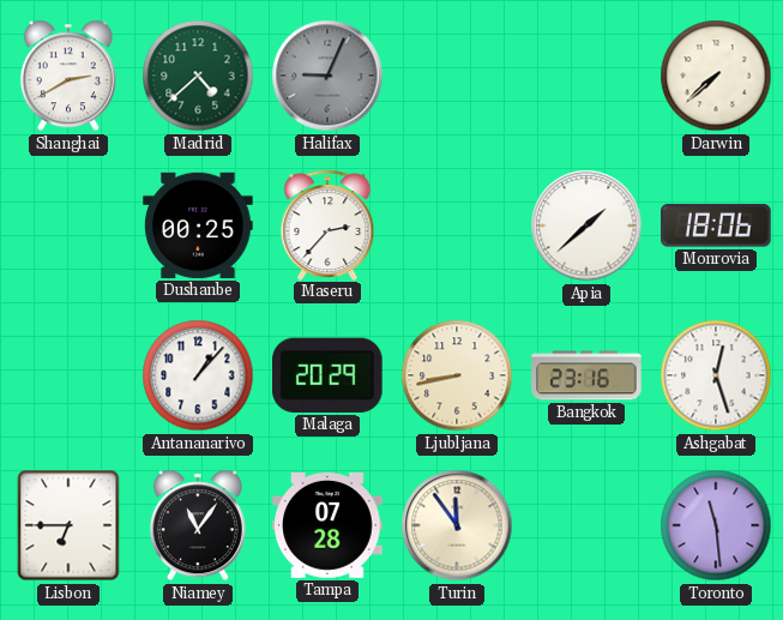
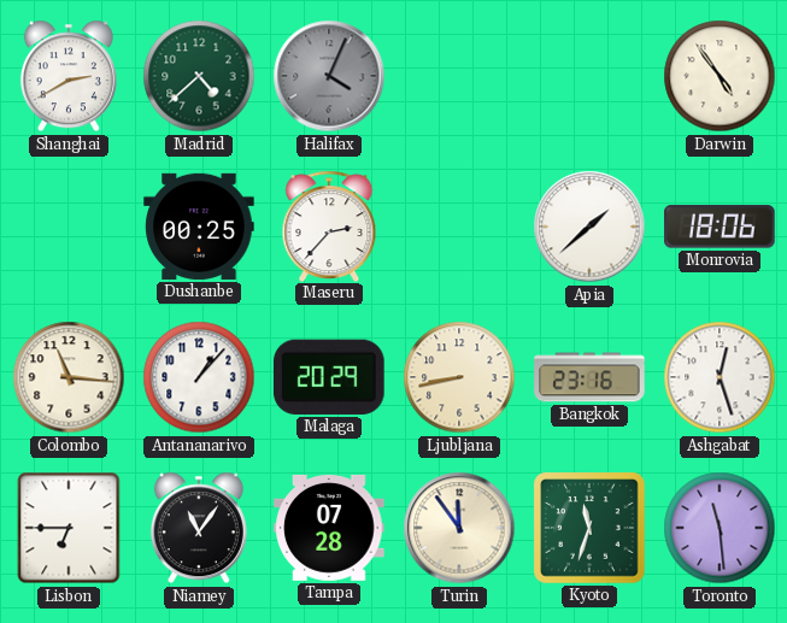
Halifax: 9:04 -> 4:04 (329, 76)
Darwin: 7:38 -> 4:54 (720, 76)
Colombo: none -> 11:16 (69, 377)
Kyoto: none -> 11:33 (589, 528)
